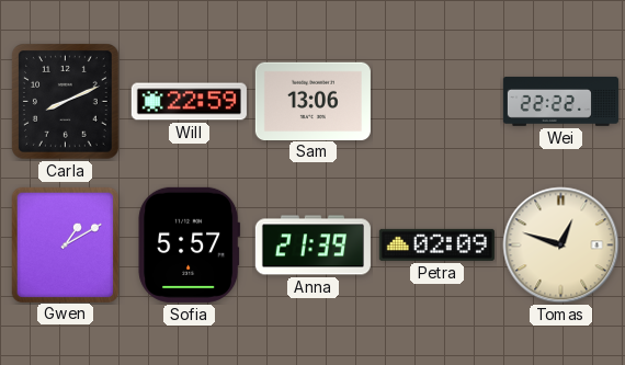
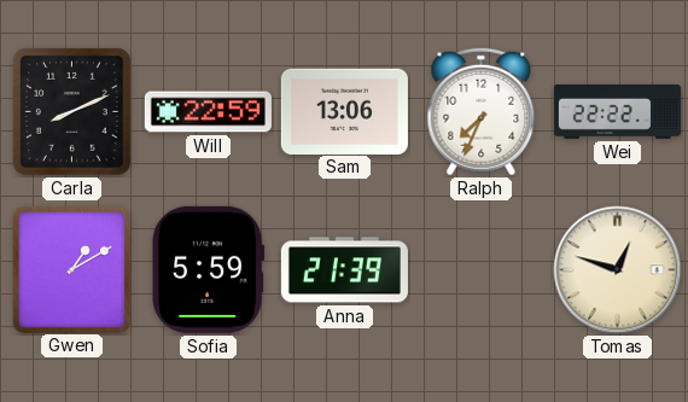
Ralph: none -> 7:34 (482, 112)
Sofia: 5:57 -> 5:59 (209, 269)
Petra: 02:09 -> none (436, 244)
